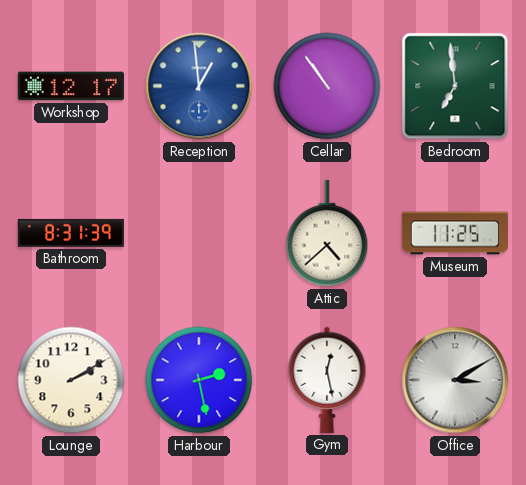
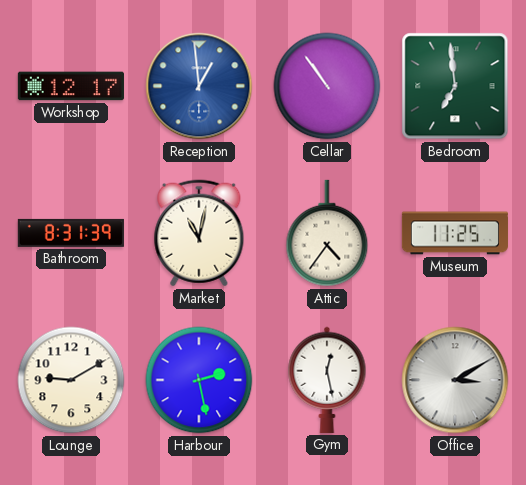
Market: none -> 11:02 (199, 233)
Attic: 4:38 -> 4:36 (327, 233)
Lounge: 2:10 -> 9:10 (71, 380)
